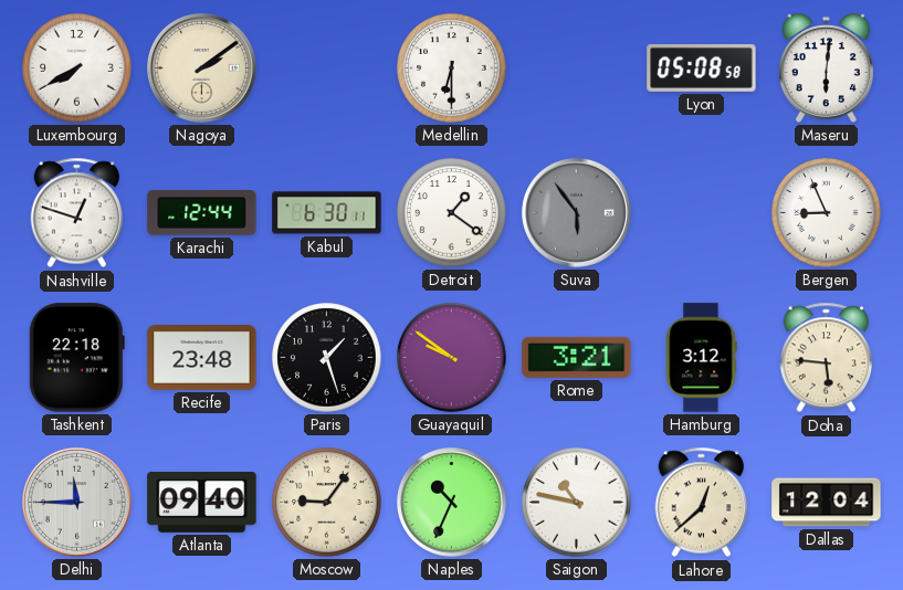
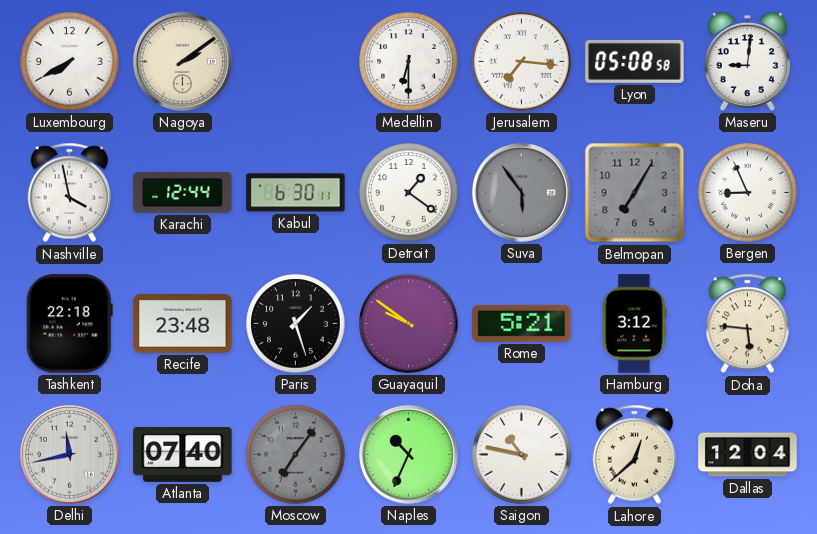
Jerusalem: none -> 7:16 (522, 62)
Maseru: 6:01 -> 9:01 (747, 61)
Nashville: 12:48 -> 3:58 (70, 193)
Belmopan: none -> 7:05 (635, 193)
Rome: 3:21 -> 5:21 (522, 323)
Delhi: 11:45 -> 11:43 (69, 454)
Atlanta: 09:40 -> 07:40 (183, 455)
Moscow: 9:06 -> 7:06 (296, 455)
Moscow dial: cream -> grey (296, 455)
